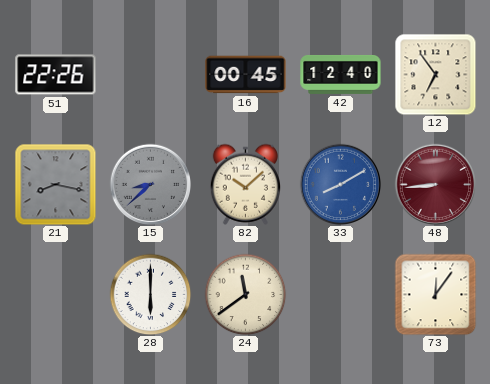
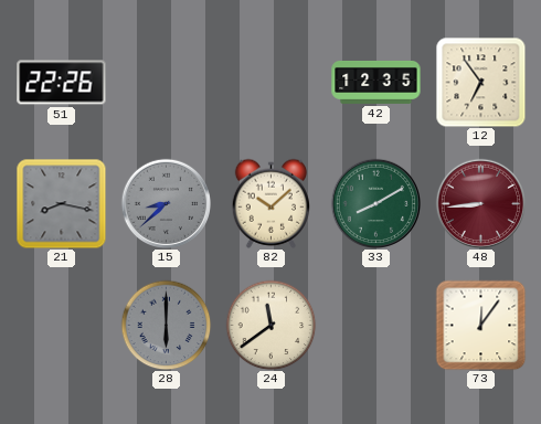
16: 00:45 -> none (246, 75)
42: 12:40 -> 12:35 (376, 82)
33 dial: blue -> green (375, 203)
28 dial: white -> grey (166, 325)
